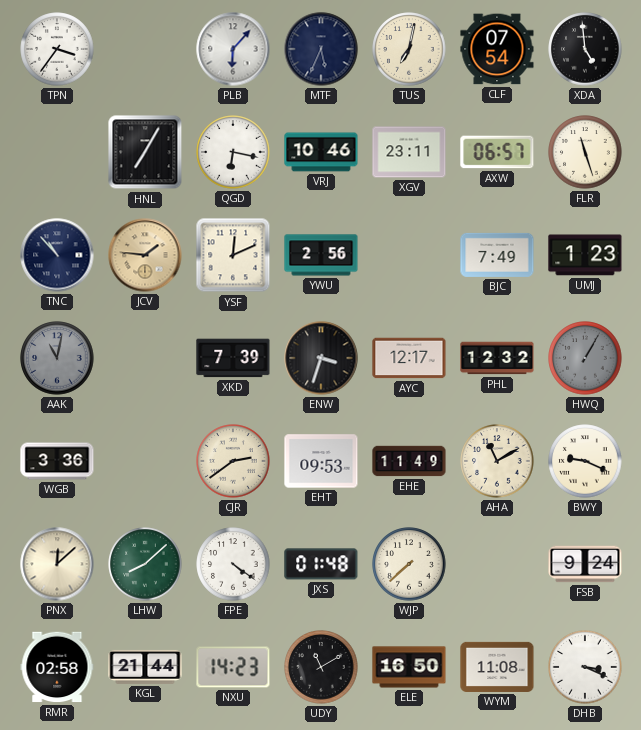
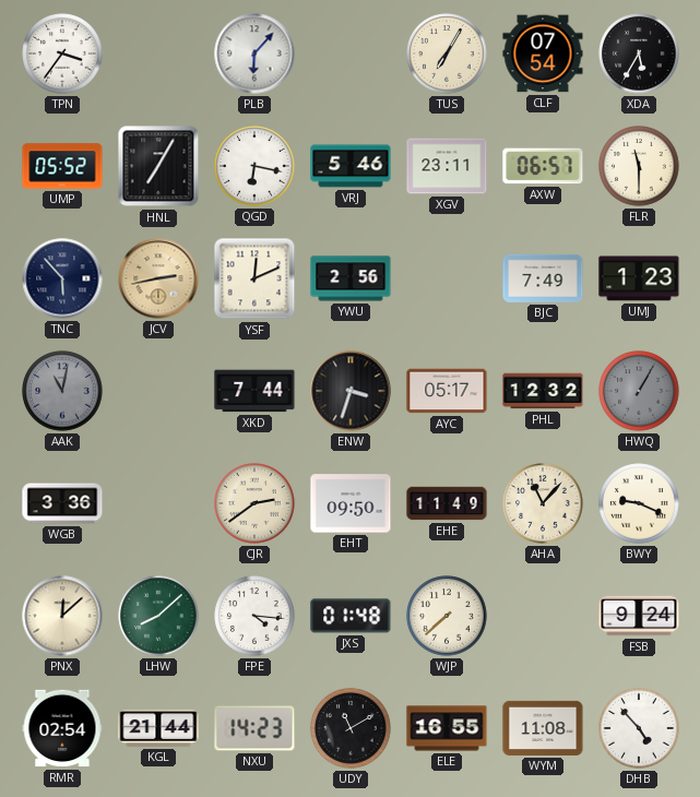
MTF: 5:34 -> none (321, 49)
TUS: 7:02 -> 7:05 (447, 53)
XDA: 4:59 -> 5:35 (639, 53)
UMP: none -> 05:52 (62, 166)
VRJ: 10:46 -> 5:46 (351, 166)
FLR: 11:27 -> 11:30 (639, 166)
TNC: 10:53 -> 5:53 (62, 278)
JCV: 1:46 -> 2:43 (158, 278)
XKD: 7:39 -> 7:44 (254, 391)
AYC: 12:17 -> 05:17 (447, 391)
EHT: 09:53 -> 09:50 (351, 503)
AHA: 11:10 -> 11:07 (543, 503)
FPE: 4:21 -> 4:16 (254, 616)
RMR: 02:58 -> 02:54 (62, 728)
ELE: 16:50 -> 16:55 (447, 728)
DHB: 3:19 -> 4:53 (639, 728)
